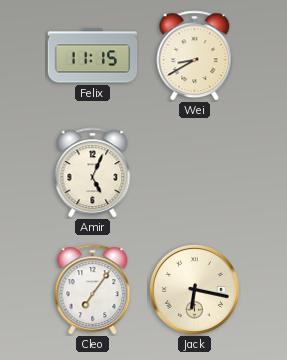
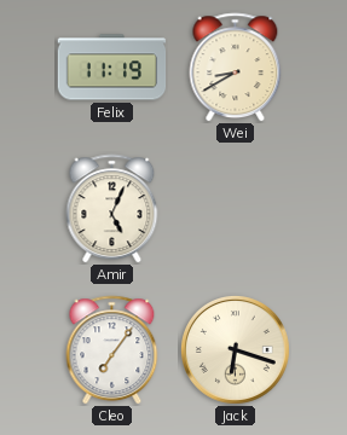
Felix: 11:15 -> 11:19 (112, 68)
Jack: 6:17 -> 6:18 (235, 349)
